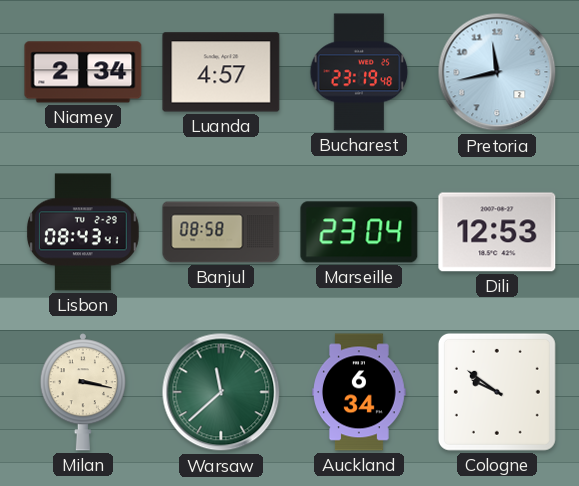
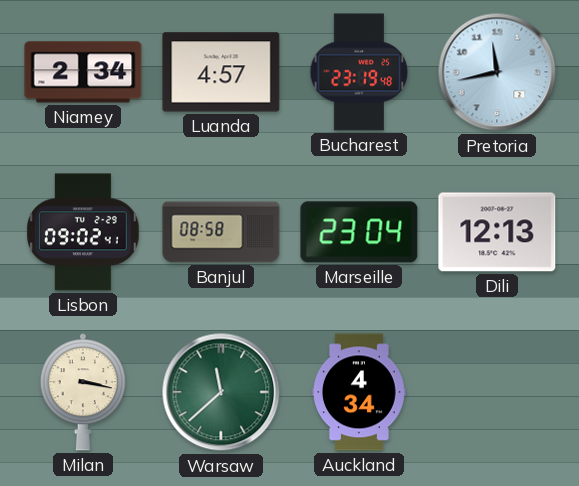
Lisbon: 08:43 -> 09:02 (83, 232)
Dili: 12:53 -> 12:13 (497, 232)
Auckland: 6:34 -> 4:34 (360, 392)
Cologne: 9:51 -> none (497, 392)
